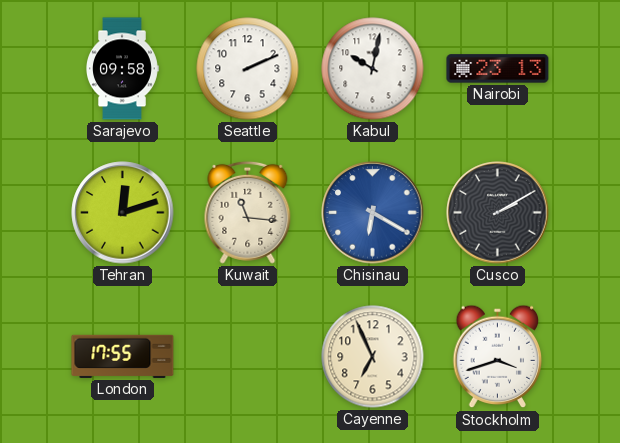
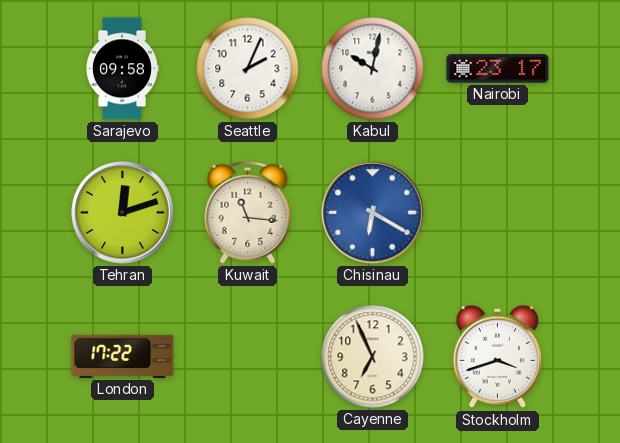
Seattle: 2:11 -> 2:04 (248, 69)
Nairobi: 23:13 -> 23:17 (498, 69)
Cusco: 2:10 -> none (498, 213)
London: 17:55 -> 17:22 (123, 356)
